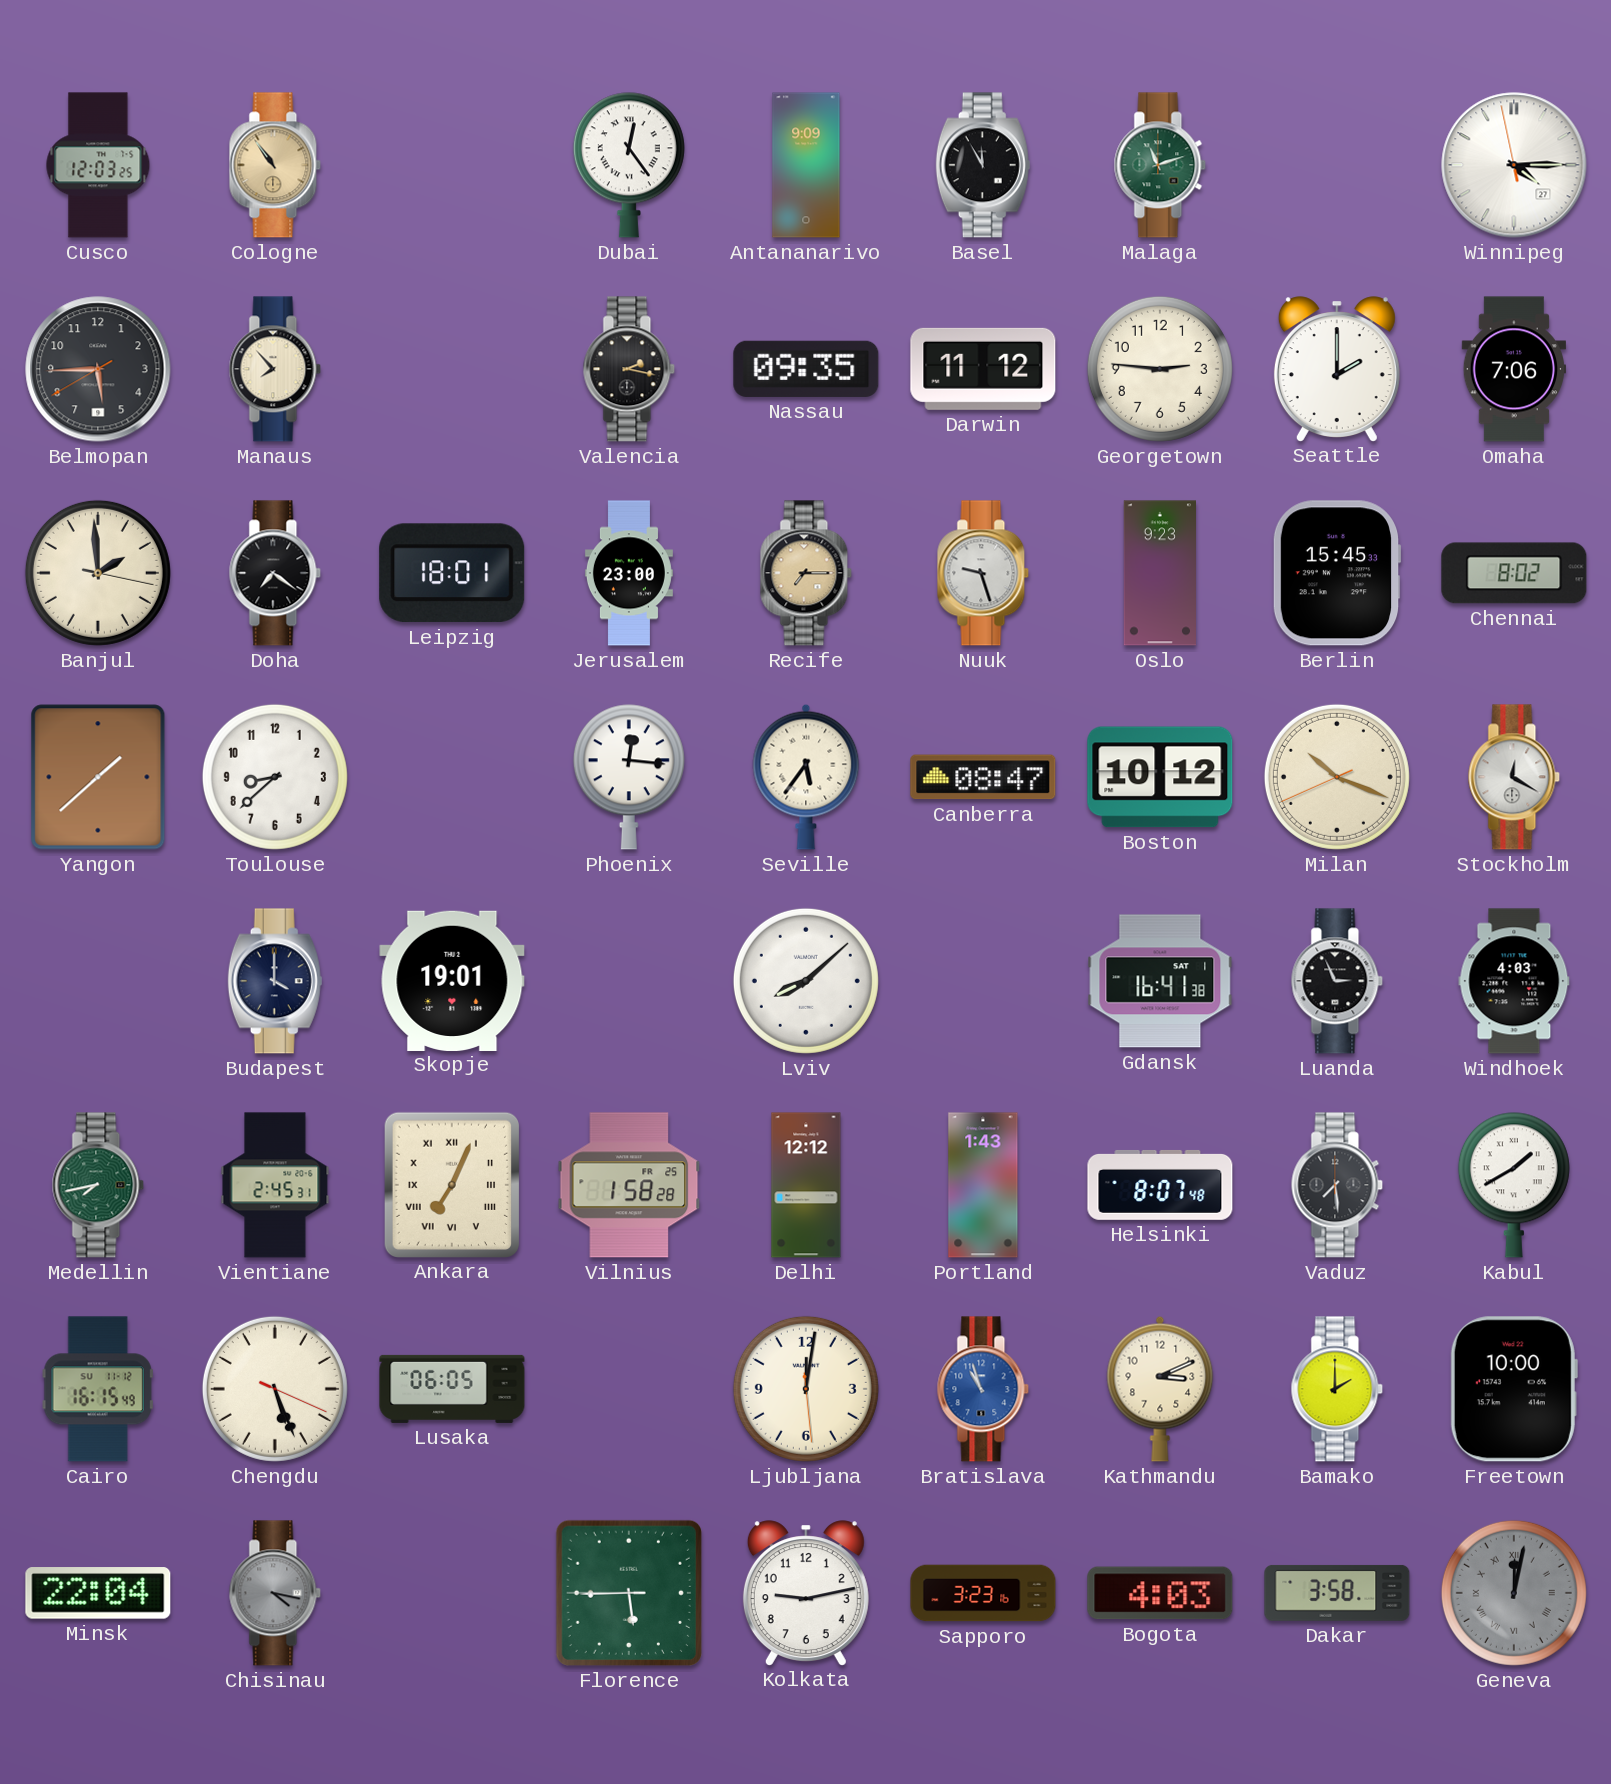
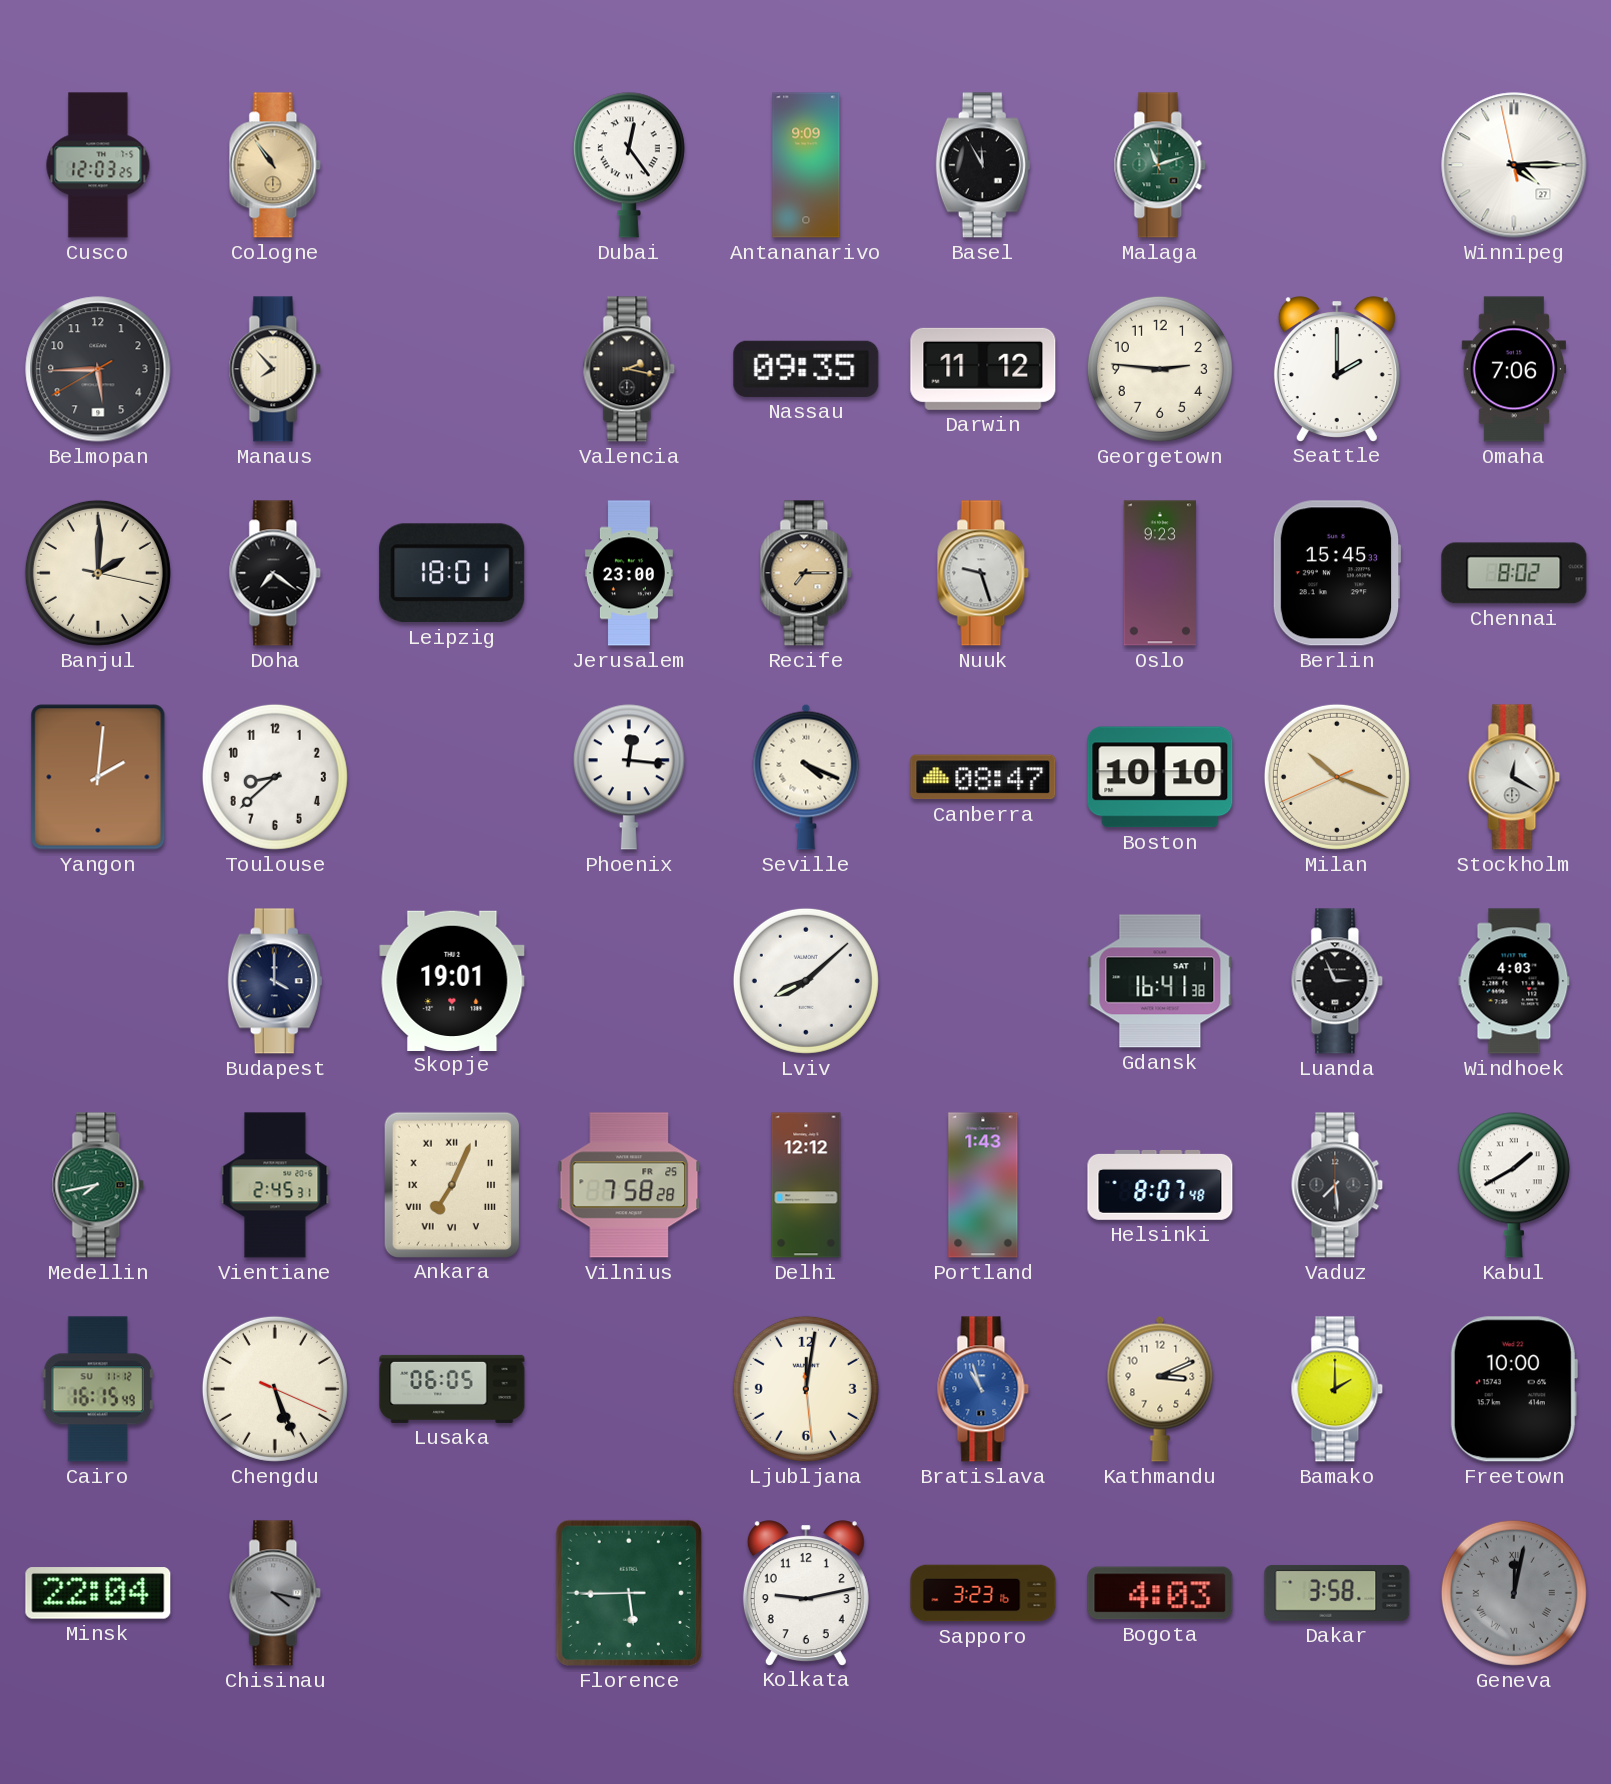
Banjul: 1:59 -> 2:00 (98, 573)
Yangon: 1:38 -> 2:01 (98, 777)
Seville: 5:36 -> 4:19 (806, 777)
Boston: 10:12 -> 10:10 (1160, 777)
Vilnius: 1:58 -> 7:58 (629, 1185)
